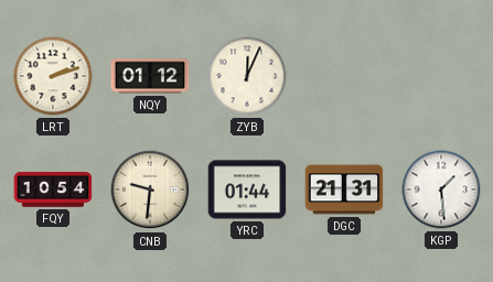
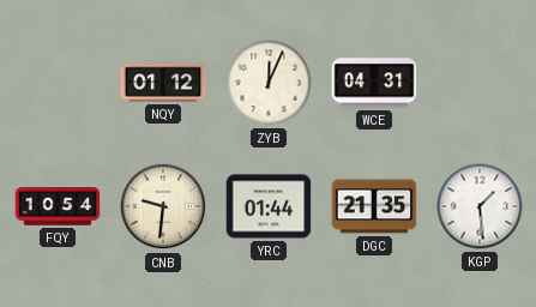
LRT: 2:12 -> none (53, 76)
WCE: none -> 04:31 (374, 83)
DGC: 21:31 -> 21:35 (374, 206)
